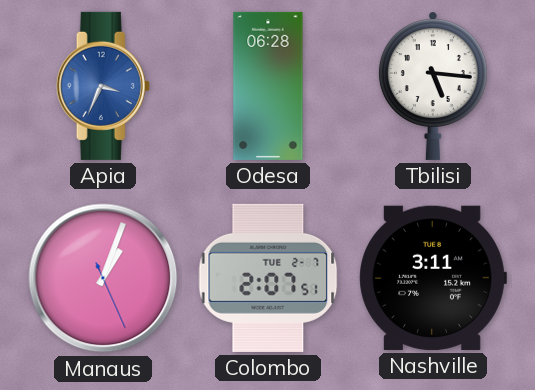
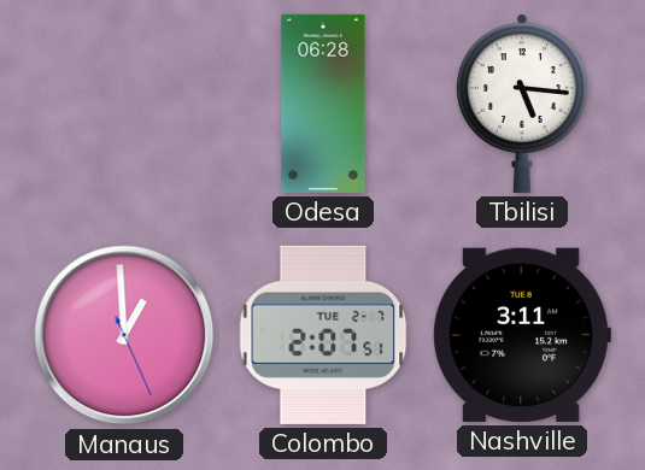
Apia: 3:34 -> none (103, 86)
Manaus: 1:03 -> 12:59 (124, 335)
